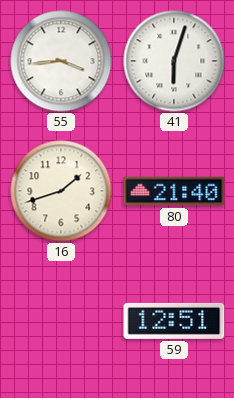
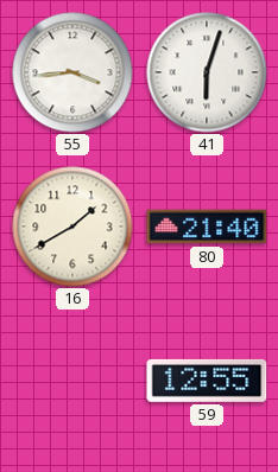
16: 1:42 -> 1:40 (72, 227)
59: 12:51 -> 12:55 (207, 381)
